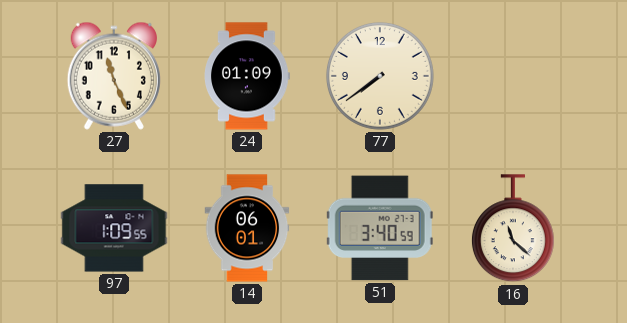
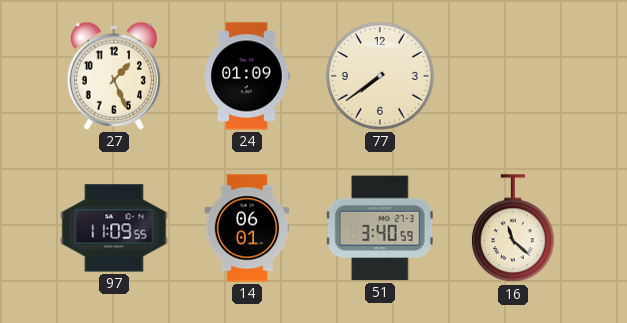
27: 11:26 -> 1:26 (114, 76)
97: 1:09 -> 11:09 (114, 228)
